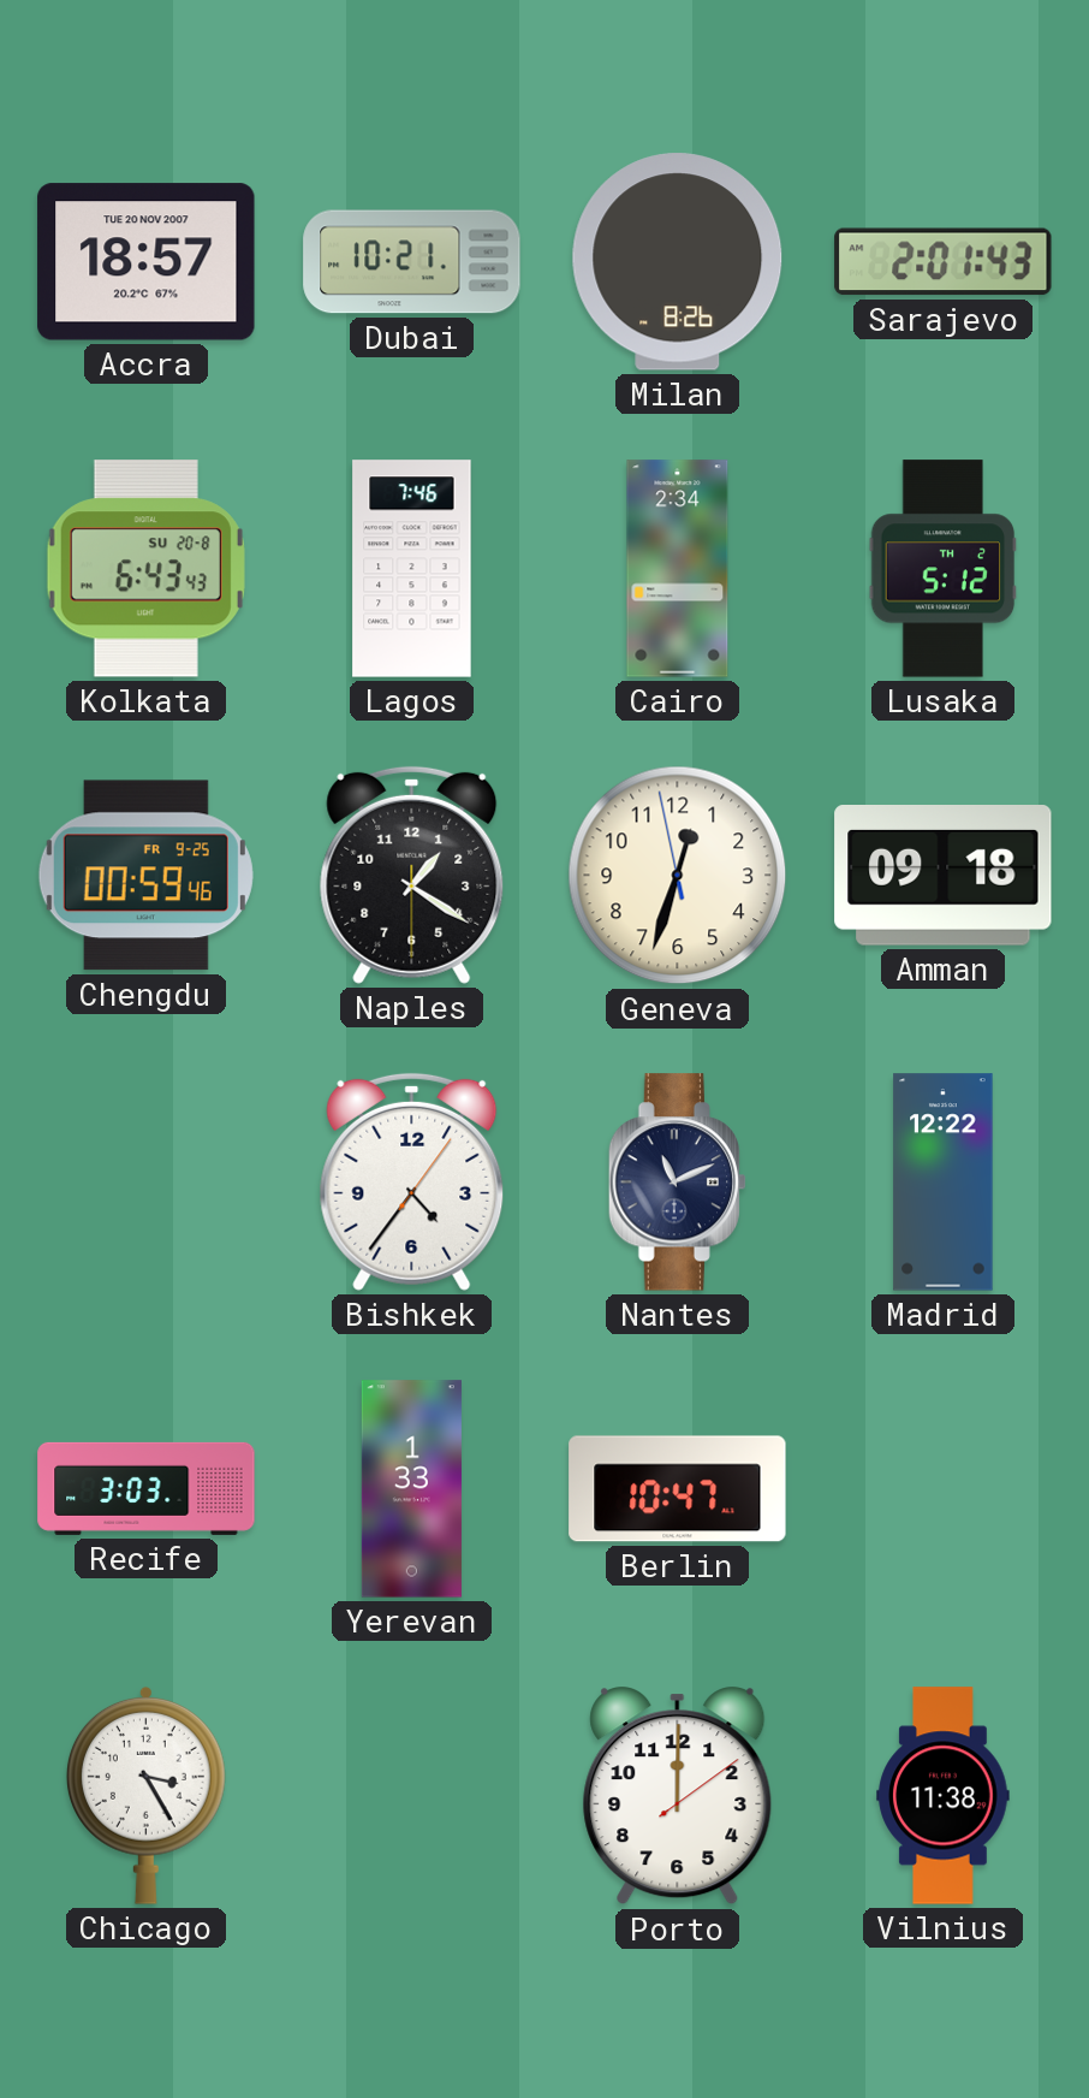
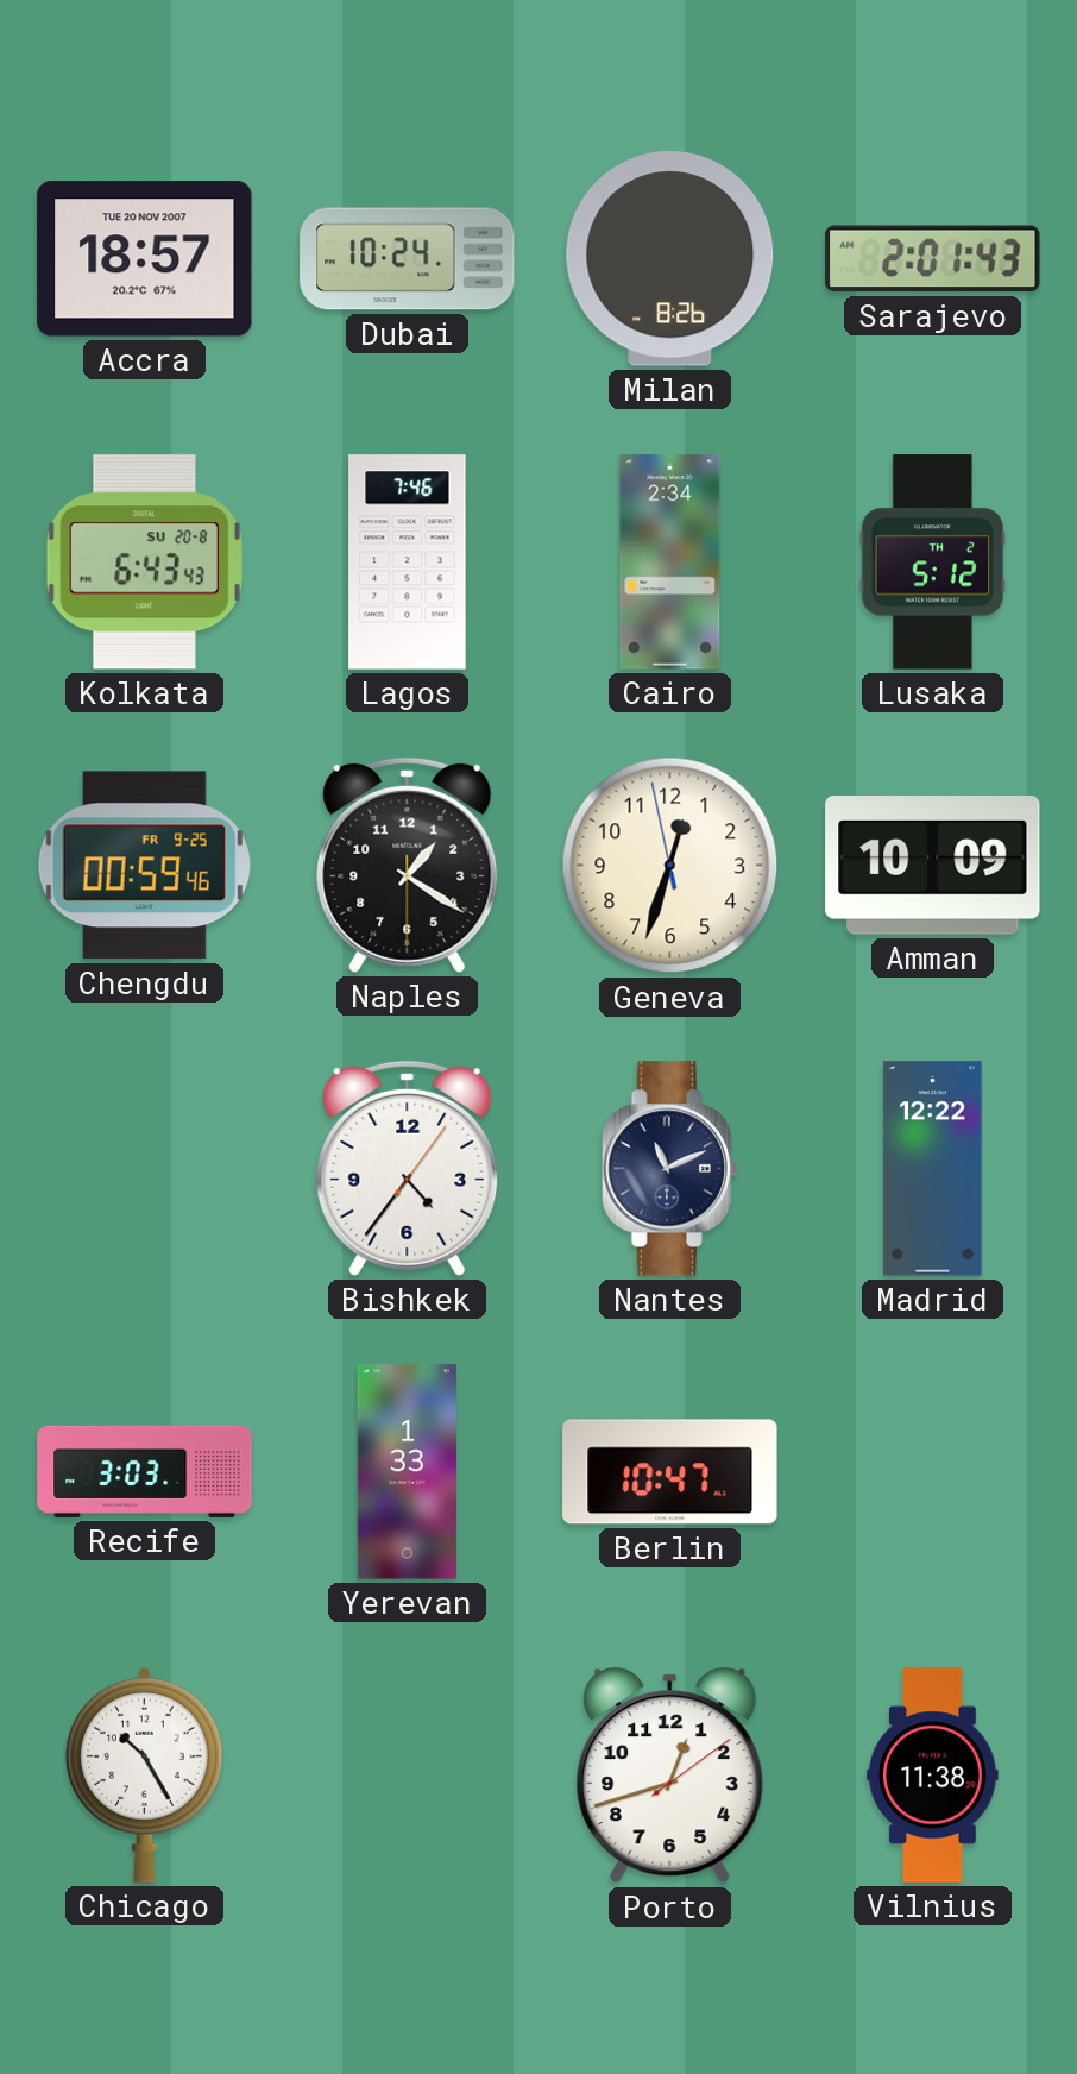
Dubai: 10:21 -> 10:24 (408, 259)
Amman: 09:18 -> 10:09 (933, 866)
Chicago: 3:25 -> 10:25 (144, 1774)
Porto: 12:00 -> 12:42 (670, 1776)
